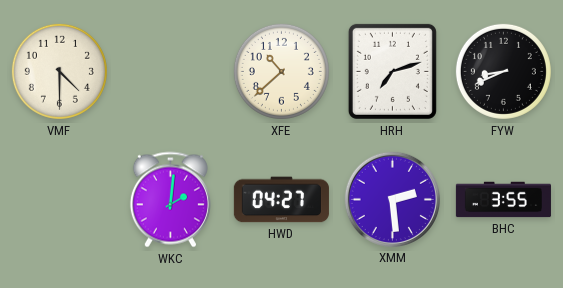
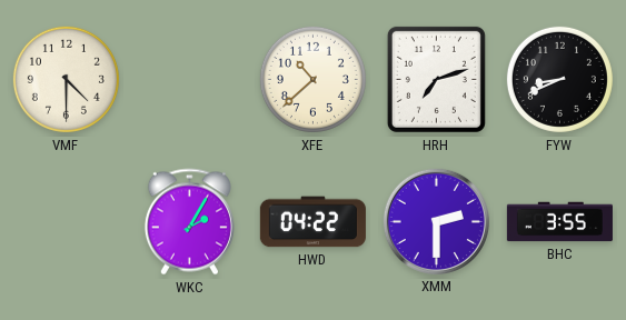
WKC: 2:01 -> 2:05 (189, 222)
HWD: 04:27 -> 04:22 (312, 222)
XMM: 2:29 -> 2:30 (436, 221)
